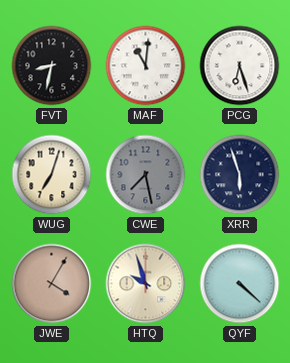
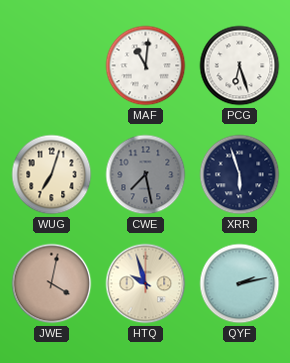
FVT: 8:32 -> none (52, 66)
JWE: 4:05 -> 4:02 (52, 284)
QYF: 4:22 -> 2:13 (240, 284)
